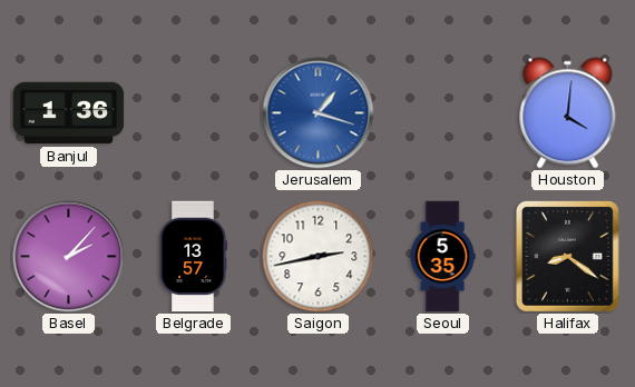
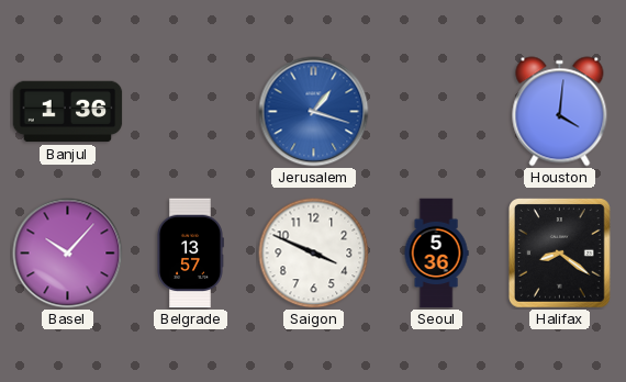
Basel: 2:07 -> 10:07 (68, 254)
Saigon: 2:43 -> 3:49 (314, 254)
Seoul: 5:35 -> 5:36 (436, 254)
